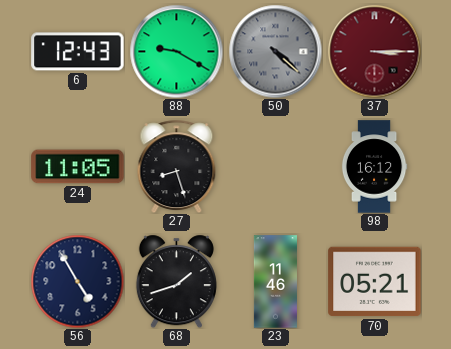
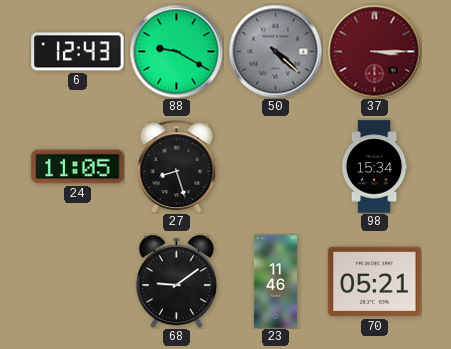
98: 16:12 -> 15:34 (374, 167)
56: 4:55 -> none (77, 281)
68: 1:42 -> 9:09 (176, 281)
